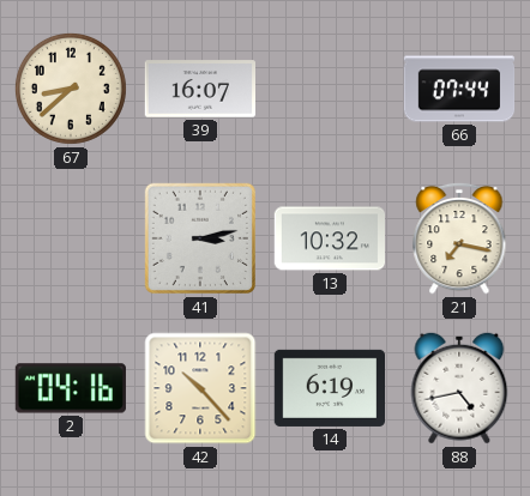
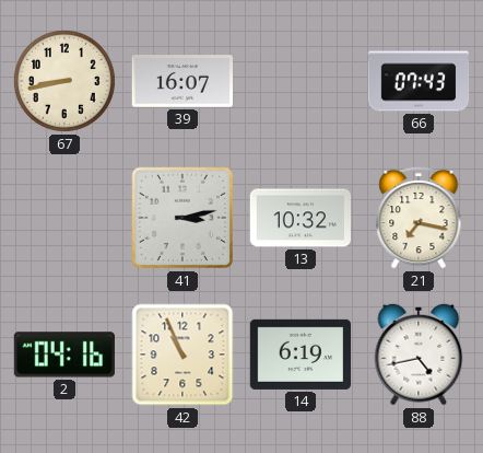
67: 8:38 -> 8:43 (64, 81)
66: 07:44 -> 07:43 (419, 81)
42: 10:23 -> 10:56 (182, 355)
